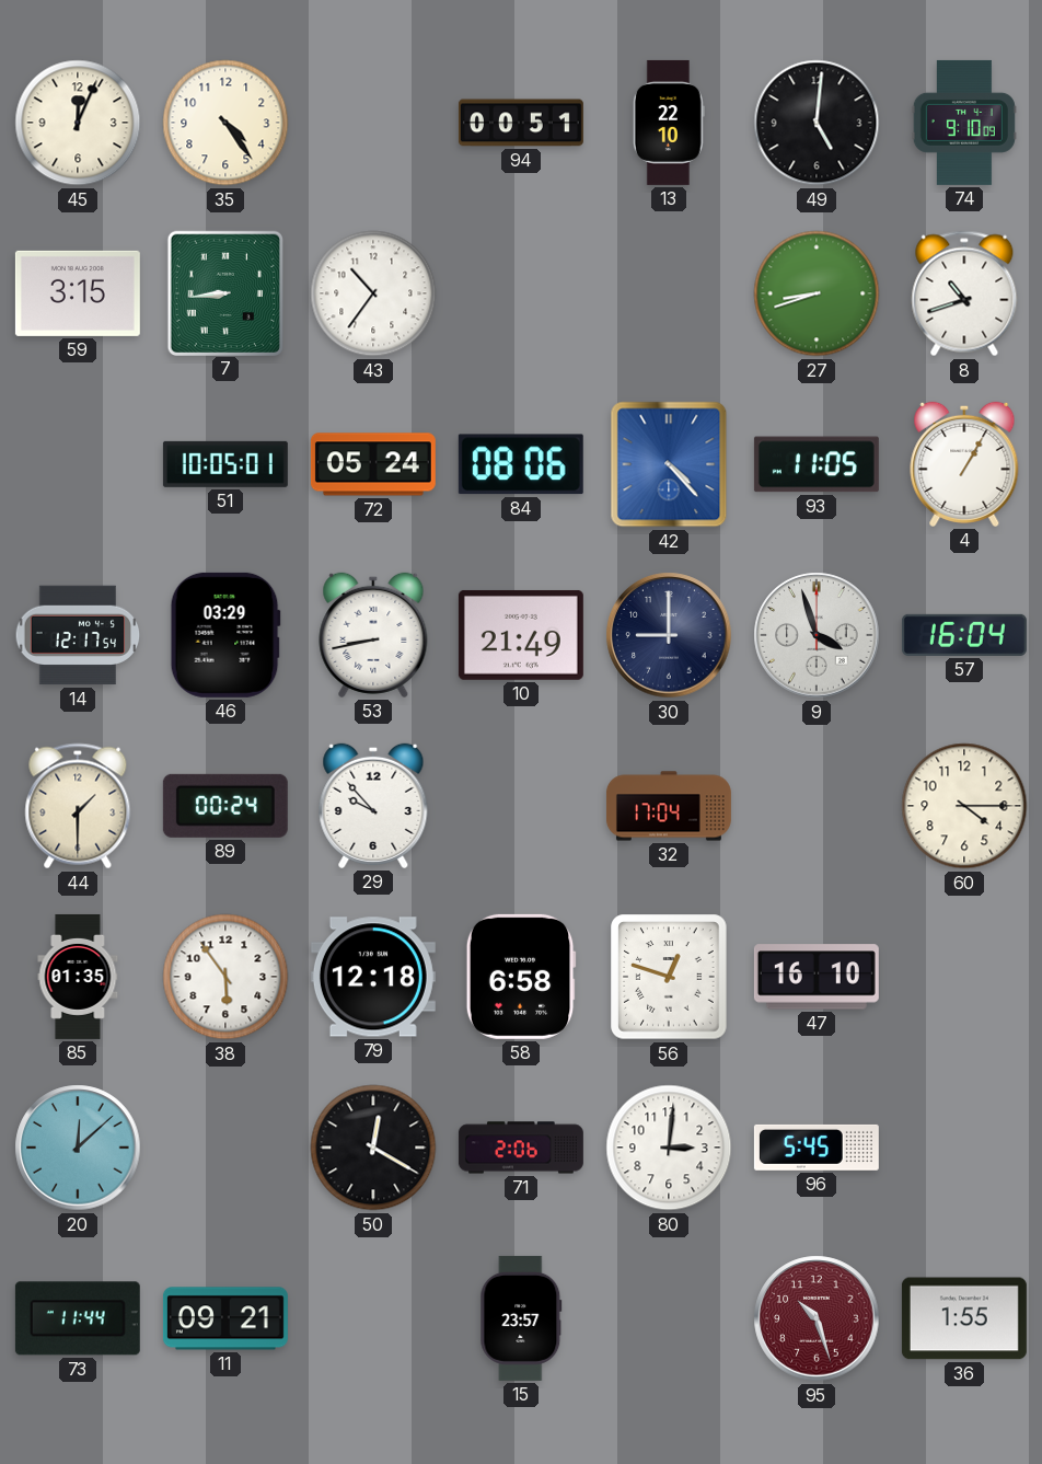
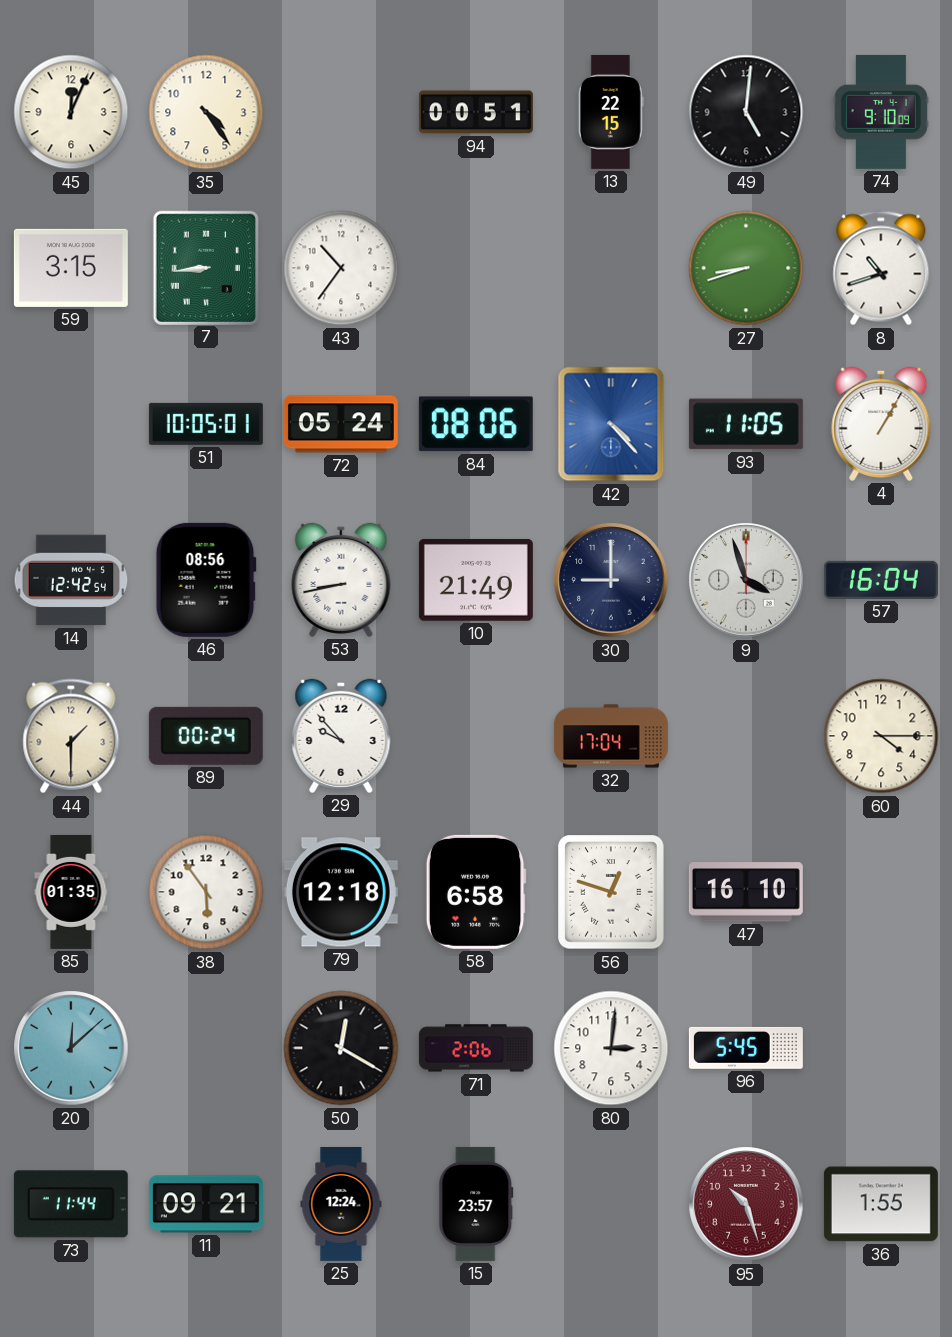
13: 22:10 -> 22:15 (611, 112)
14: 12:17 -> 12:42 (71, 580)
46: 03:29 -> 08:56 (206, 580)
25: none -> 12:24 (341, 1204)
